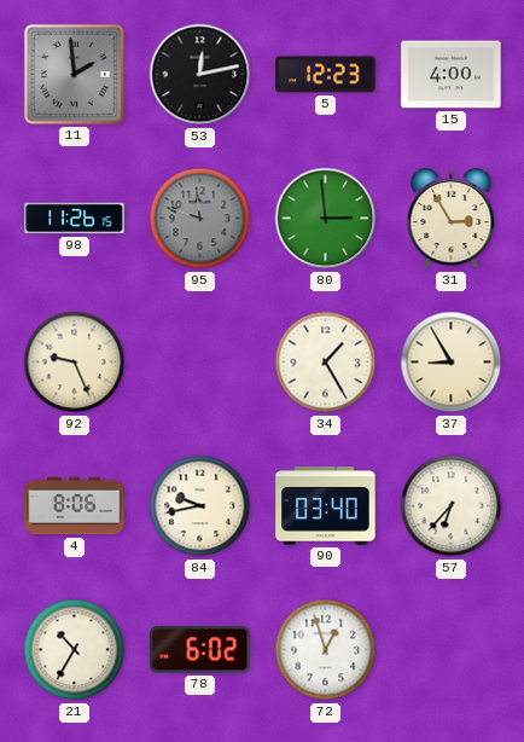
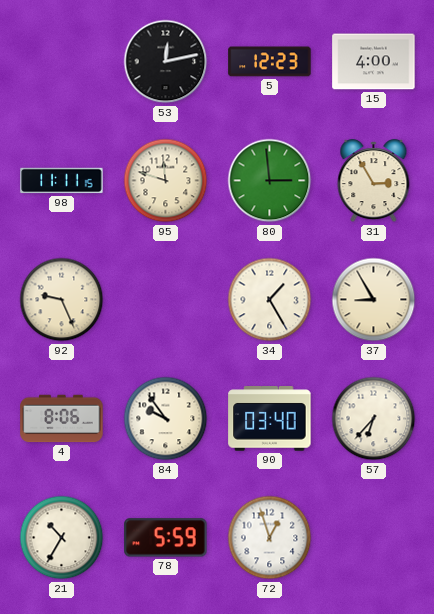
11: 1:59 -> none (74, 74)
98: 11:26 -> 11:11 (62, 181)
95 dial: grey -> cream (166, 181)
84: 9:43 -> 9:54 (166, 419)
78: 6:02 -> 5:59 (166, 538)
